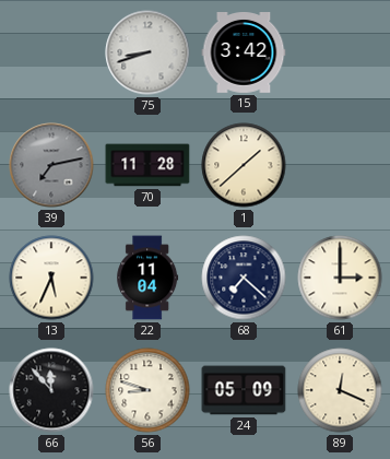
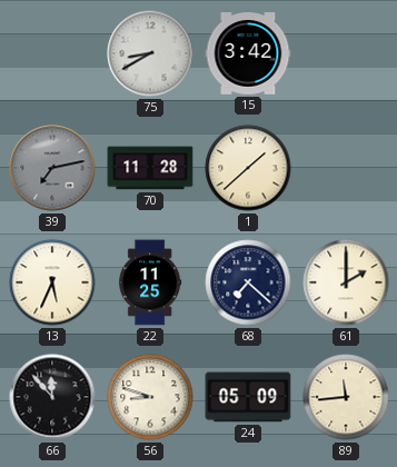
75: 8:42 -> 8:40 (150, 53)
22: 11:04 -> 11:25 (150, 282)
61: 3:00 -> 2:00 (346, 282)
89: 12:19 -> 11:44 (346, 397)
